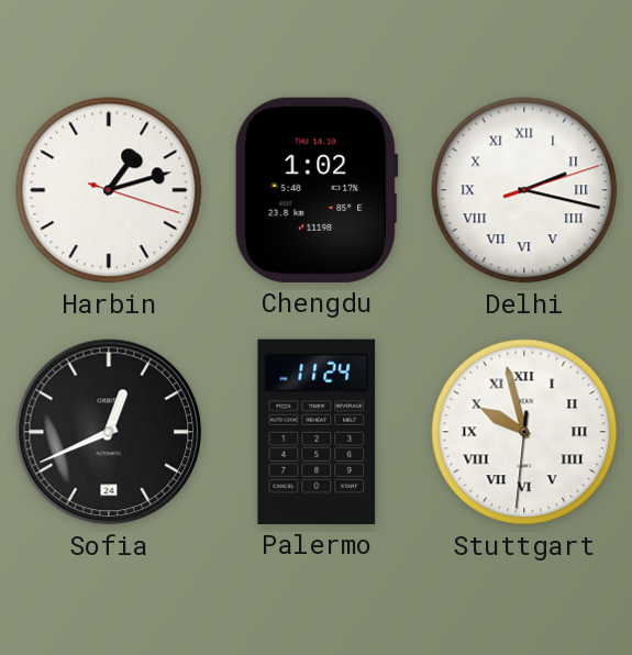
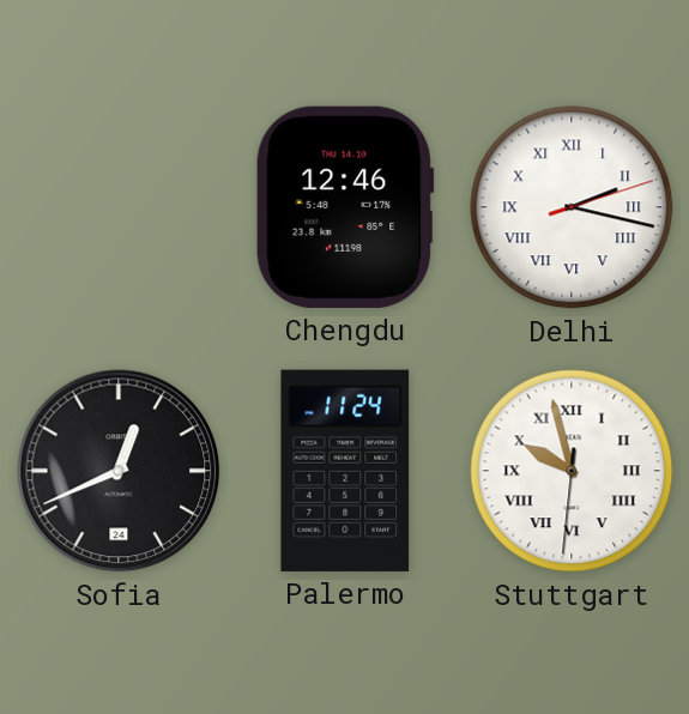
Harbin: 1:12 -> none (109, 190)
Chengdu: 1:02 -> 12:46 (345, 207)
